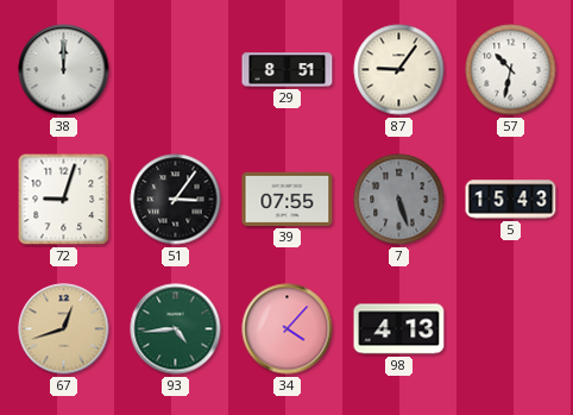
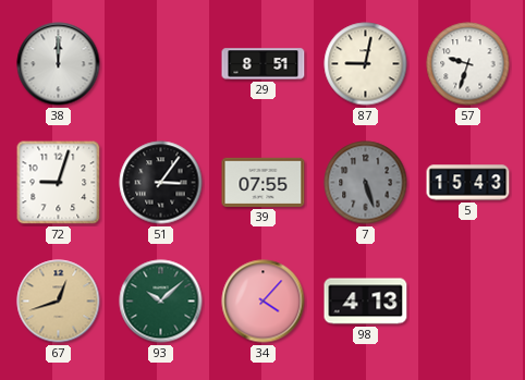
87: 9:06 -> 9:02 (366, 64)
57: 10:32 -> 9:33 (468, 64)
93: 4:44 -> 10:08 (161, 302)
